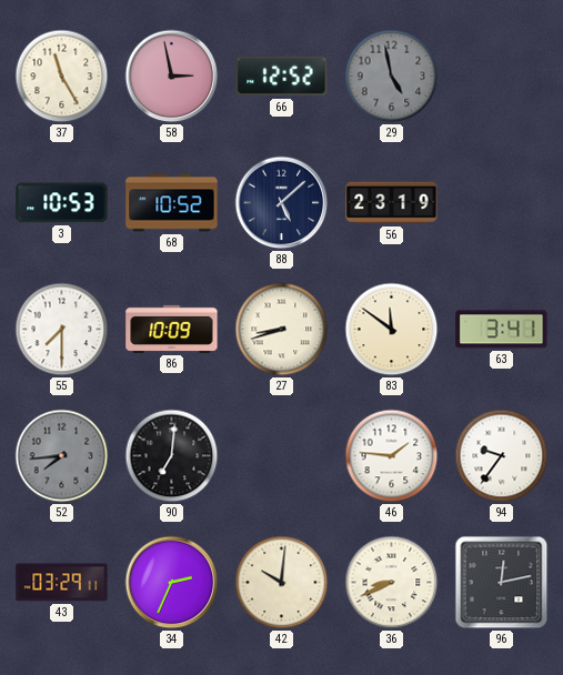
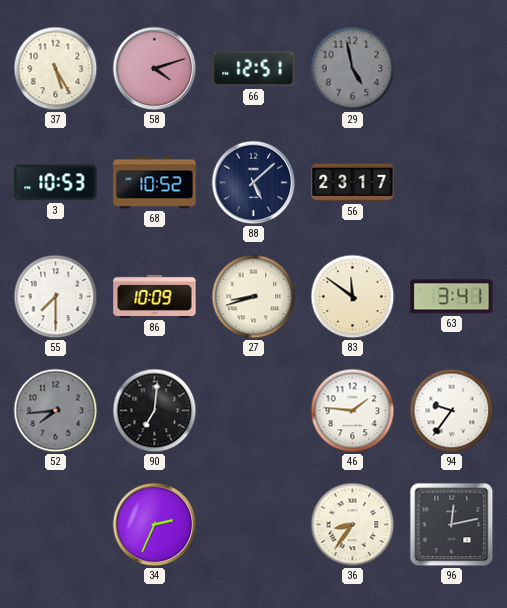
37: 11:25 -> 5:25 (56, 69)
58: 2:58 -> 4:12 (155, 69)
66: 12:52 -> 12:51 (254, 69)
56: 23:19 -> 23:17 (353, 183)
43: 03:29 -> none (62, 583)
42: 10:01 -> none (282, 583)
36: 8:41 -> 8:36 (353, 525)
